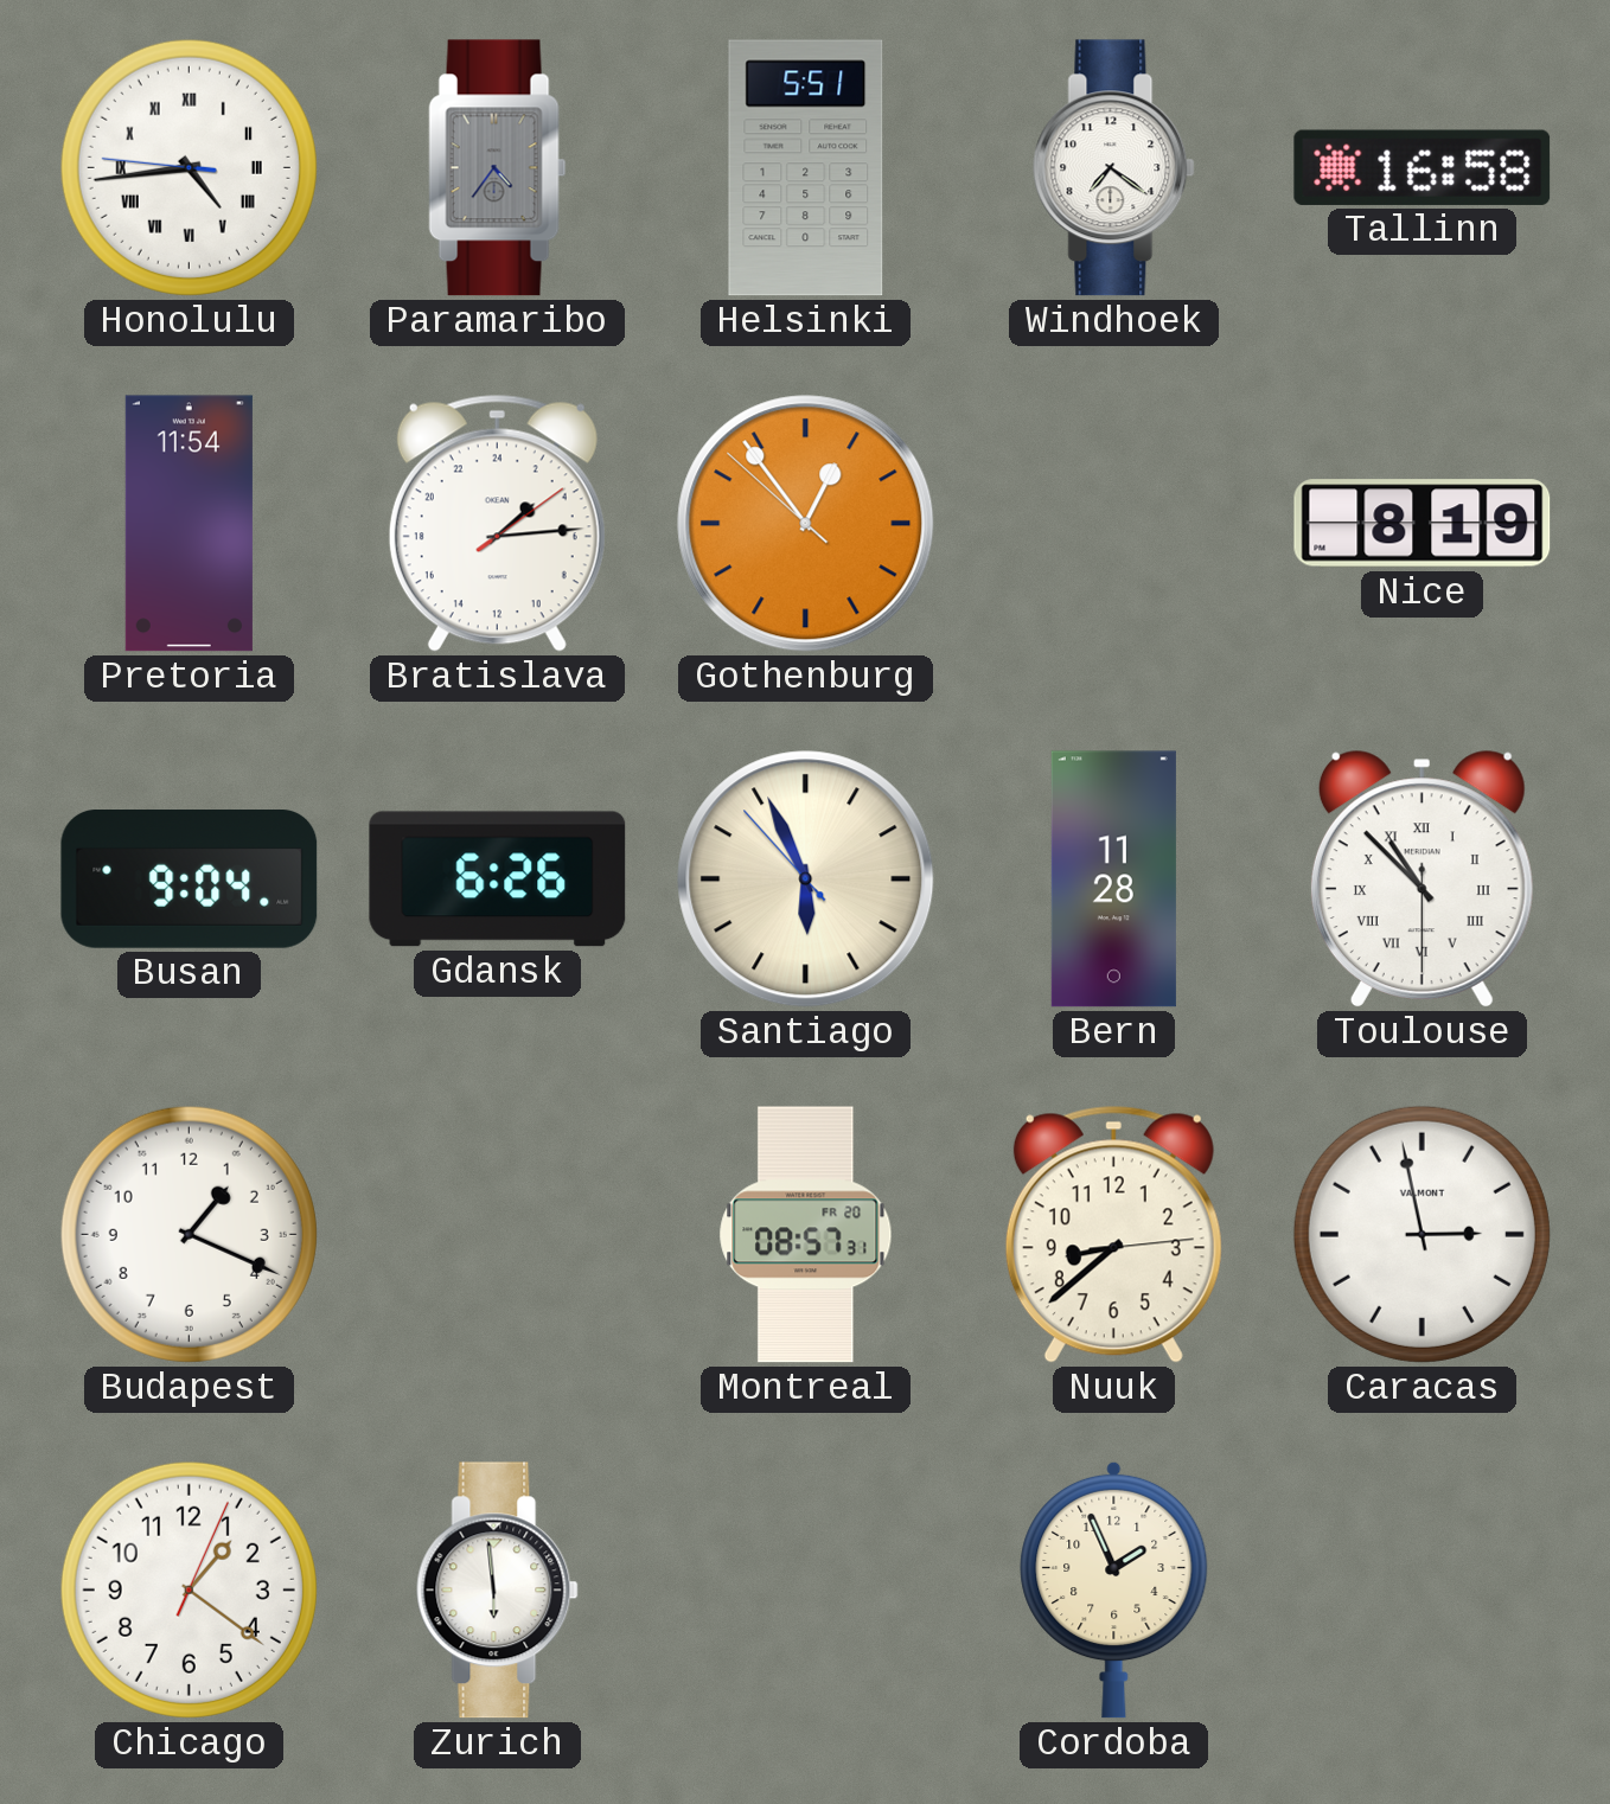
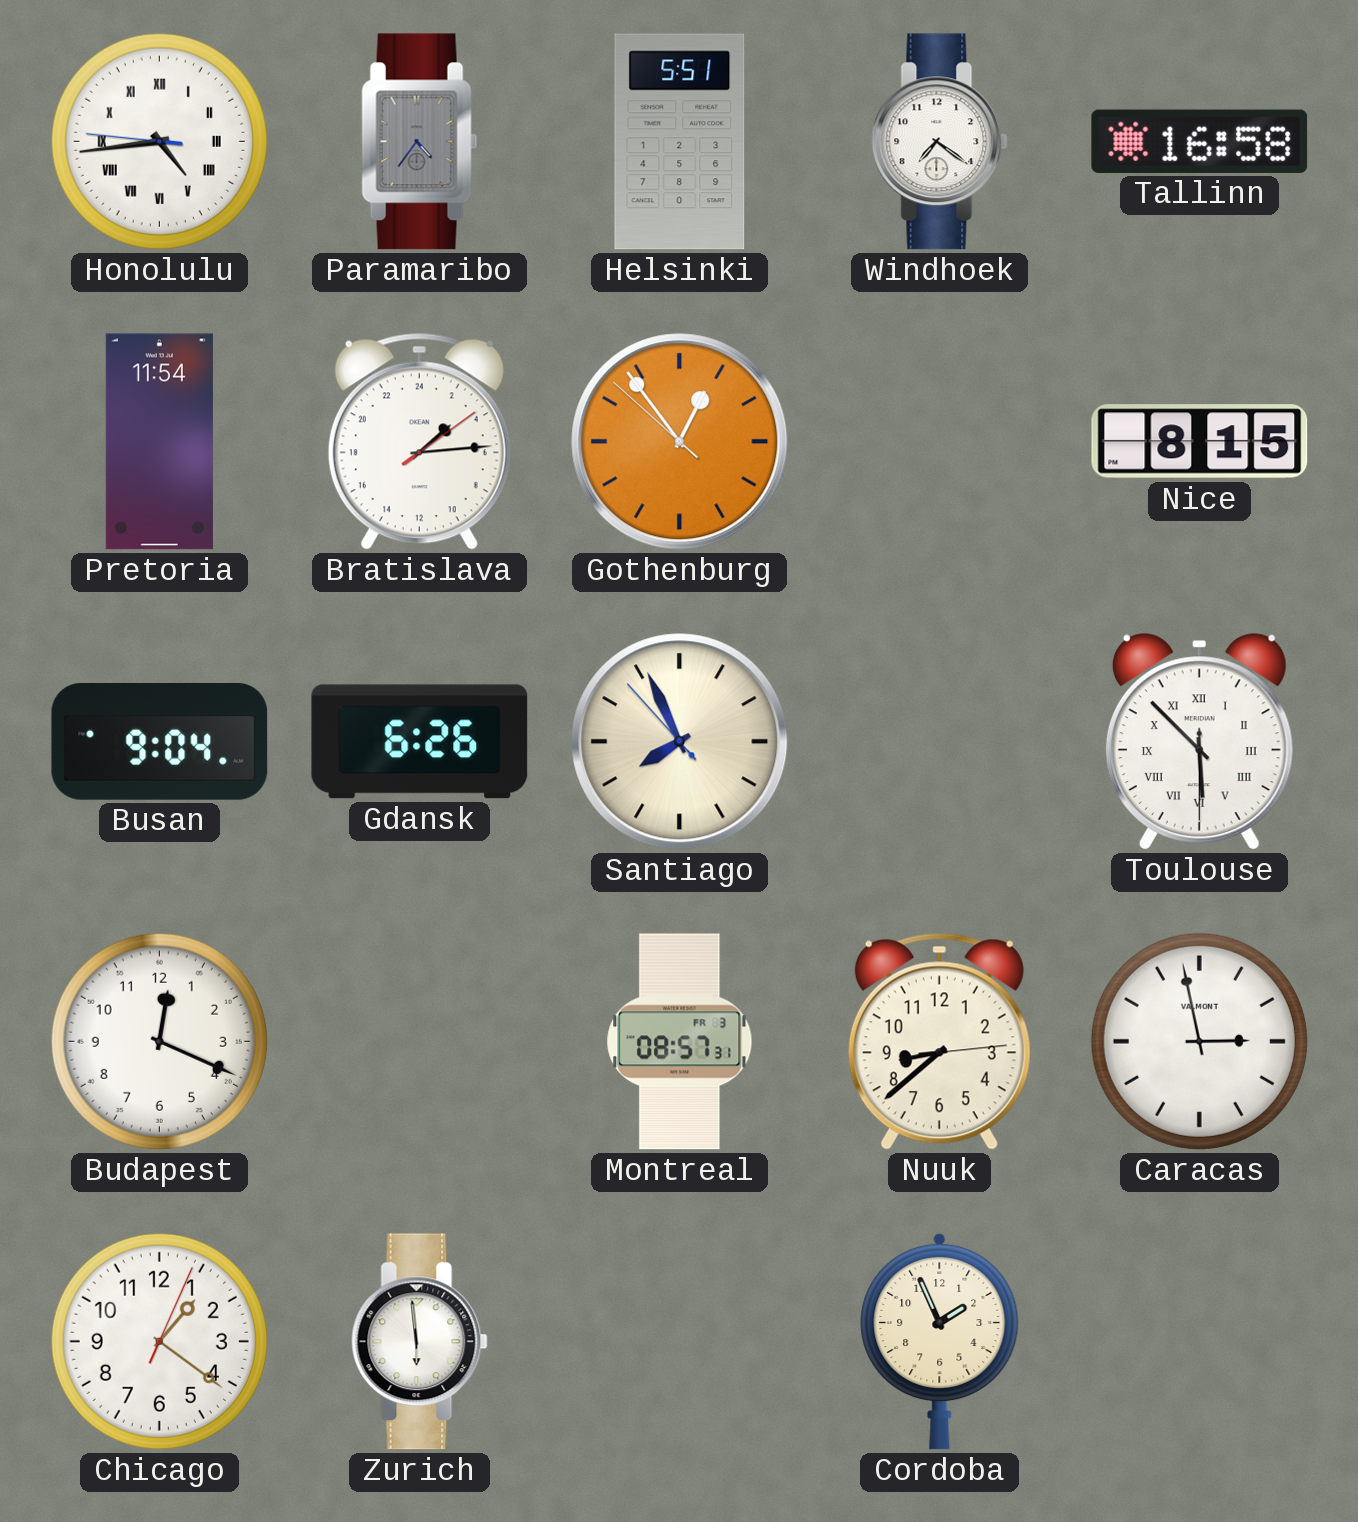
Nice: 8:19 -> 8:15 (1200, 442)
Santiago: 5:55 -> 7:55 (680, 742)
Bern: 11:28 -> none (1113, 879)
Toulouse: 10:52 -> 5:52 (1199, 742)
Budapest: 1:19 -> 12:19 (159, 1041)
Montreal date: FR 20 -> FR 3 (680, 1042)
